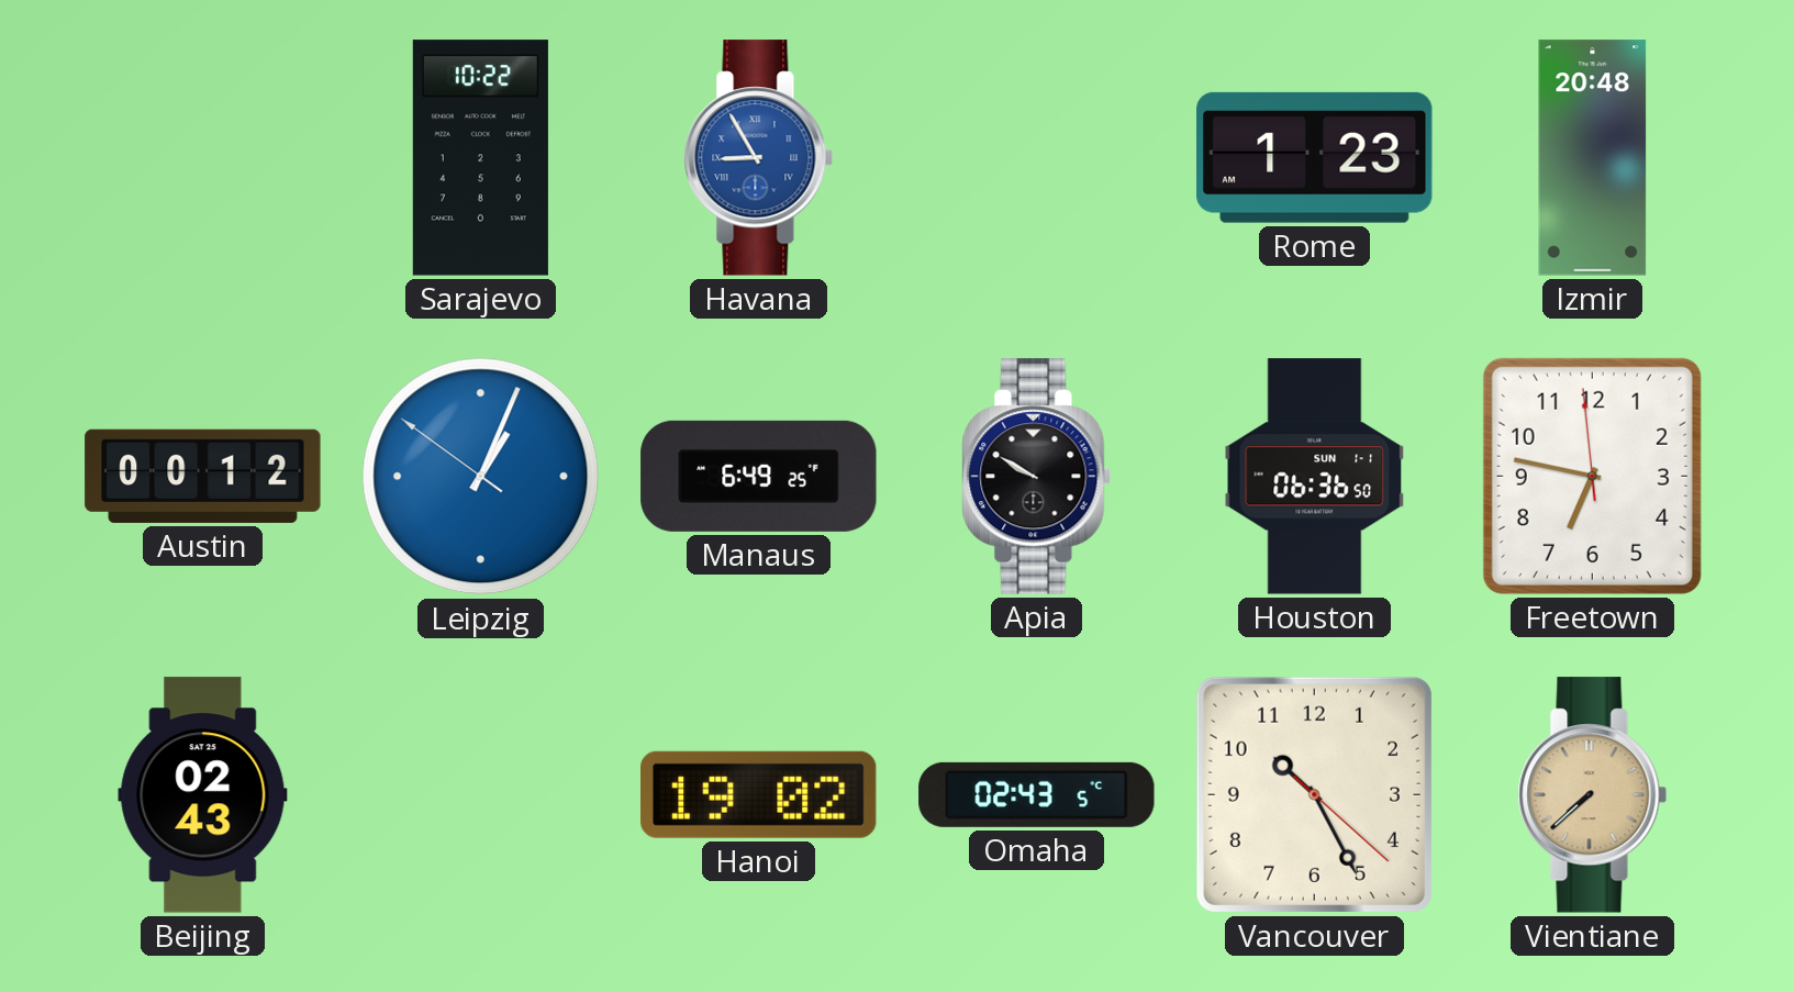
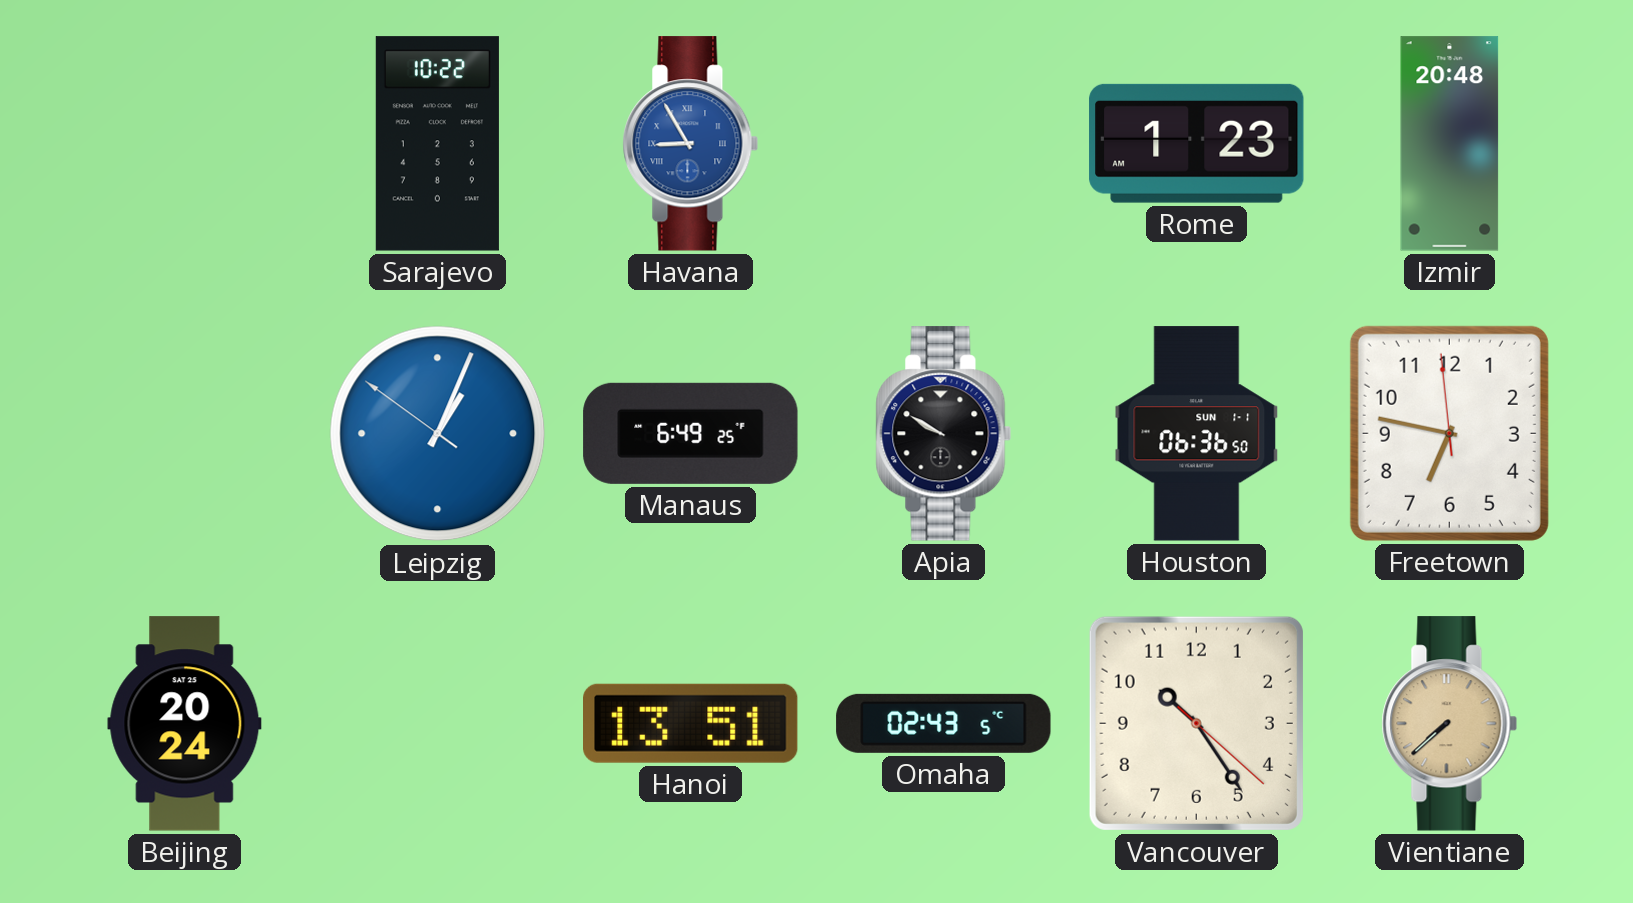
Austin: 00:12 -> none (203, 476)
Beijing: 02:43 -> 20:24 (185, 724)
Hanoi: 19:02 -> 13:51 (691, 723)
Vancouver: 10:25 -> 10:24 (1196, 723)
